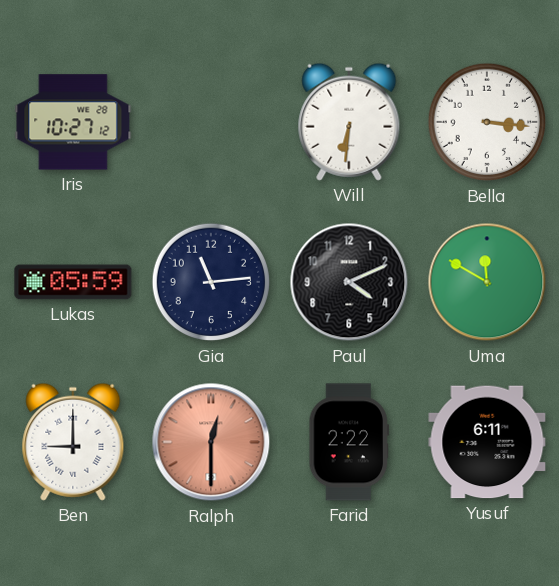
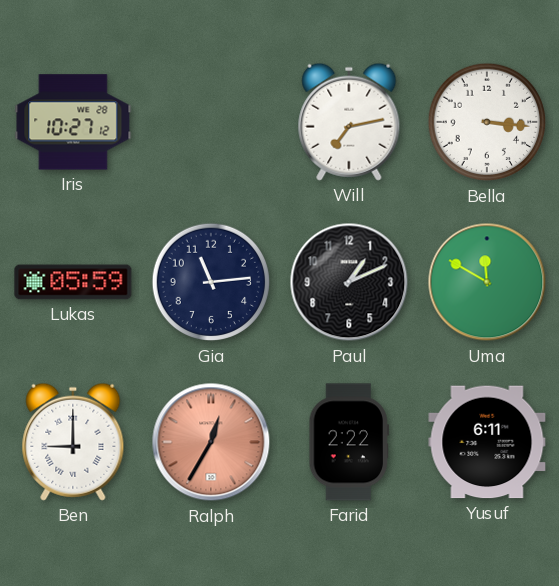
Will: 6:31 -> 7:13 (349, 122)
Paul: 4:11 -> 1:11 (349, 282)
Ralph: 12:30 -> 12:35 (211, 442)
